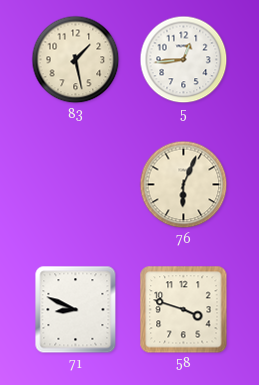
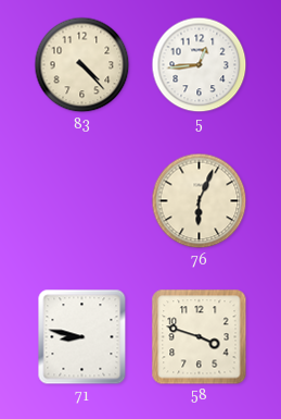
83: 1:28 -> 4:23 (82, 65)
71: 8:49 -> 8:47 (82, 337)
